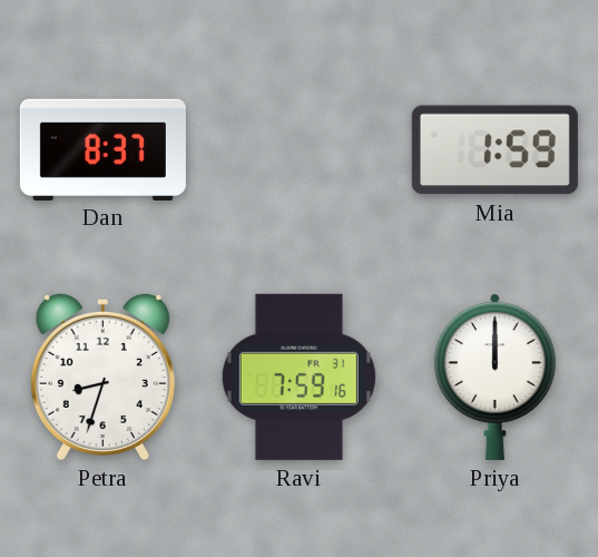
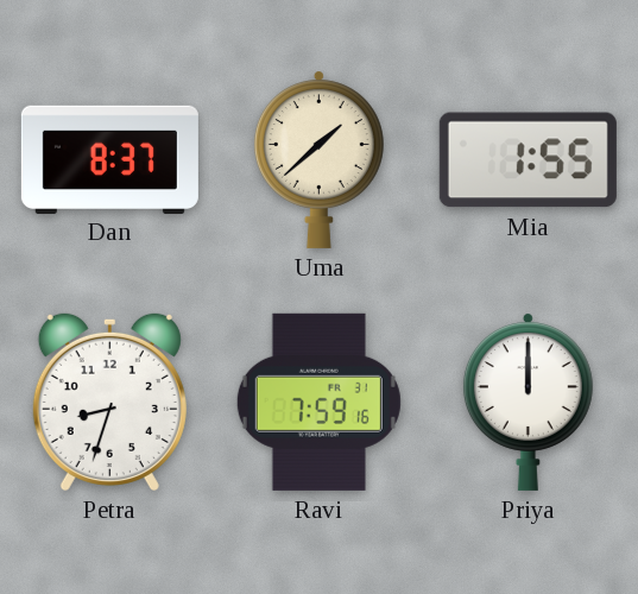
Uma: none -> 1:38 (318, 159)
Mia: 1:59 -> 1:55 (528, 160)
